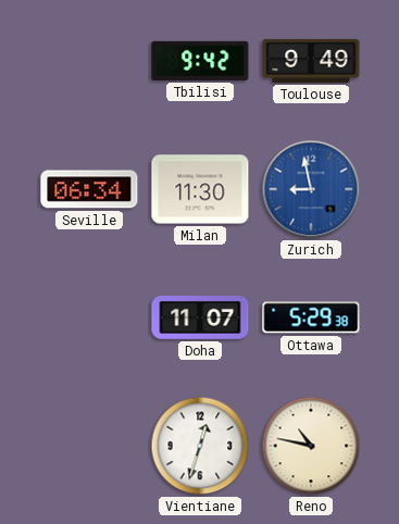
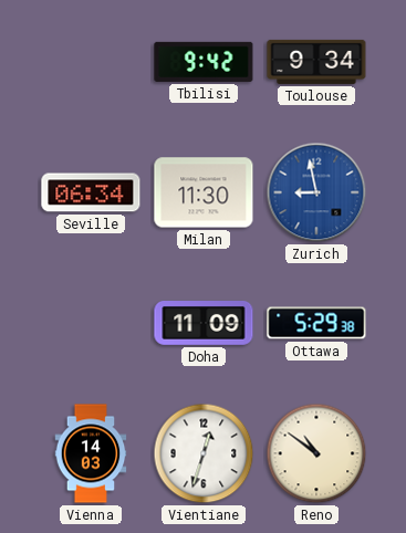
Toulouse: 9:49 -> 9:34 (316, 62)
Doha: 11:07 -> 11:09 (204, 324)
Vienna: none -> 14:03 (91, 453)
Reno: 10:47 -> 10:51 (316, 453)
